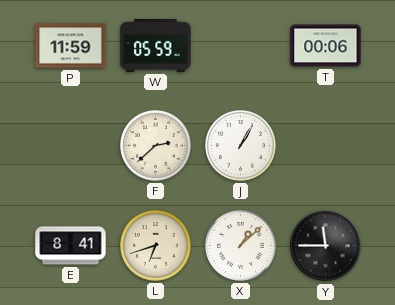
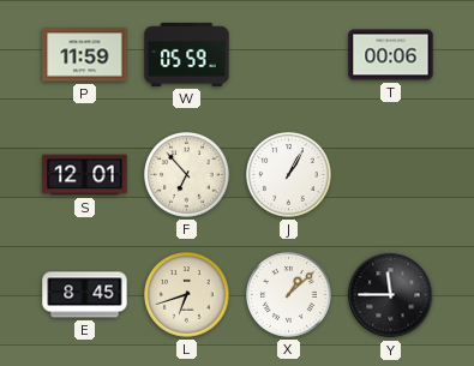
S: none -> 12:01 (85, 175)
F: 2:38 -> 6:53 (187, 175)
E: 8:41 -> 8:45 (85, 295)
